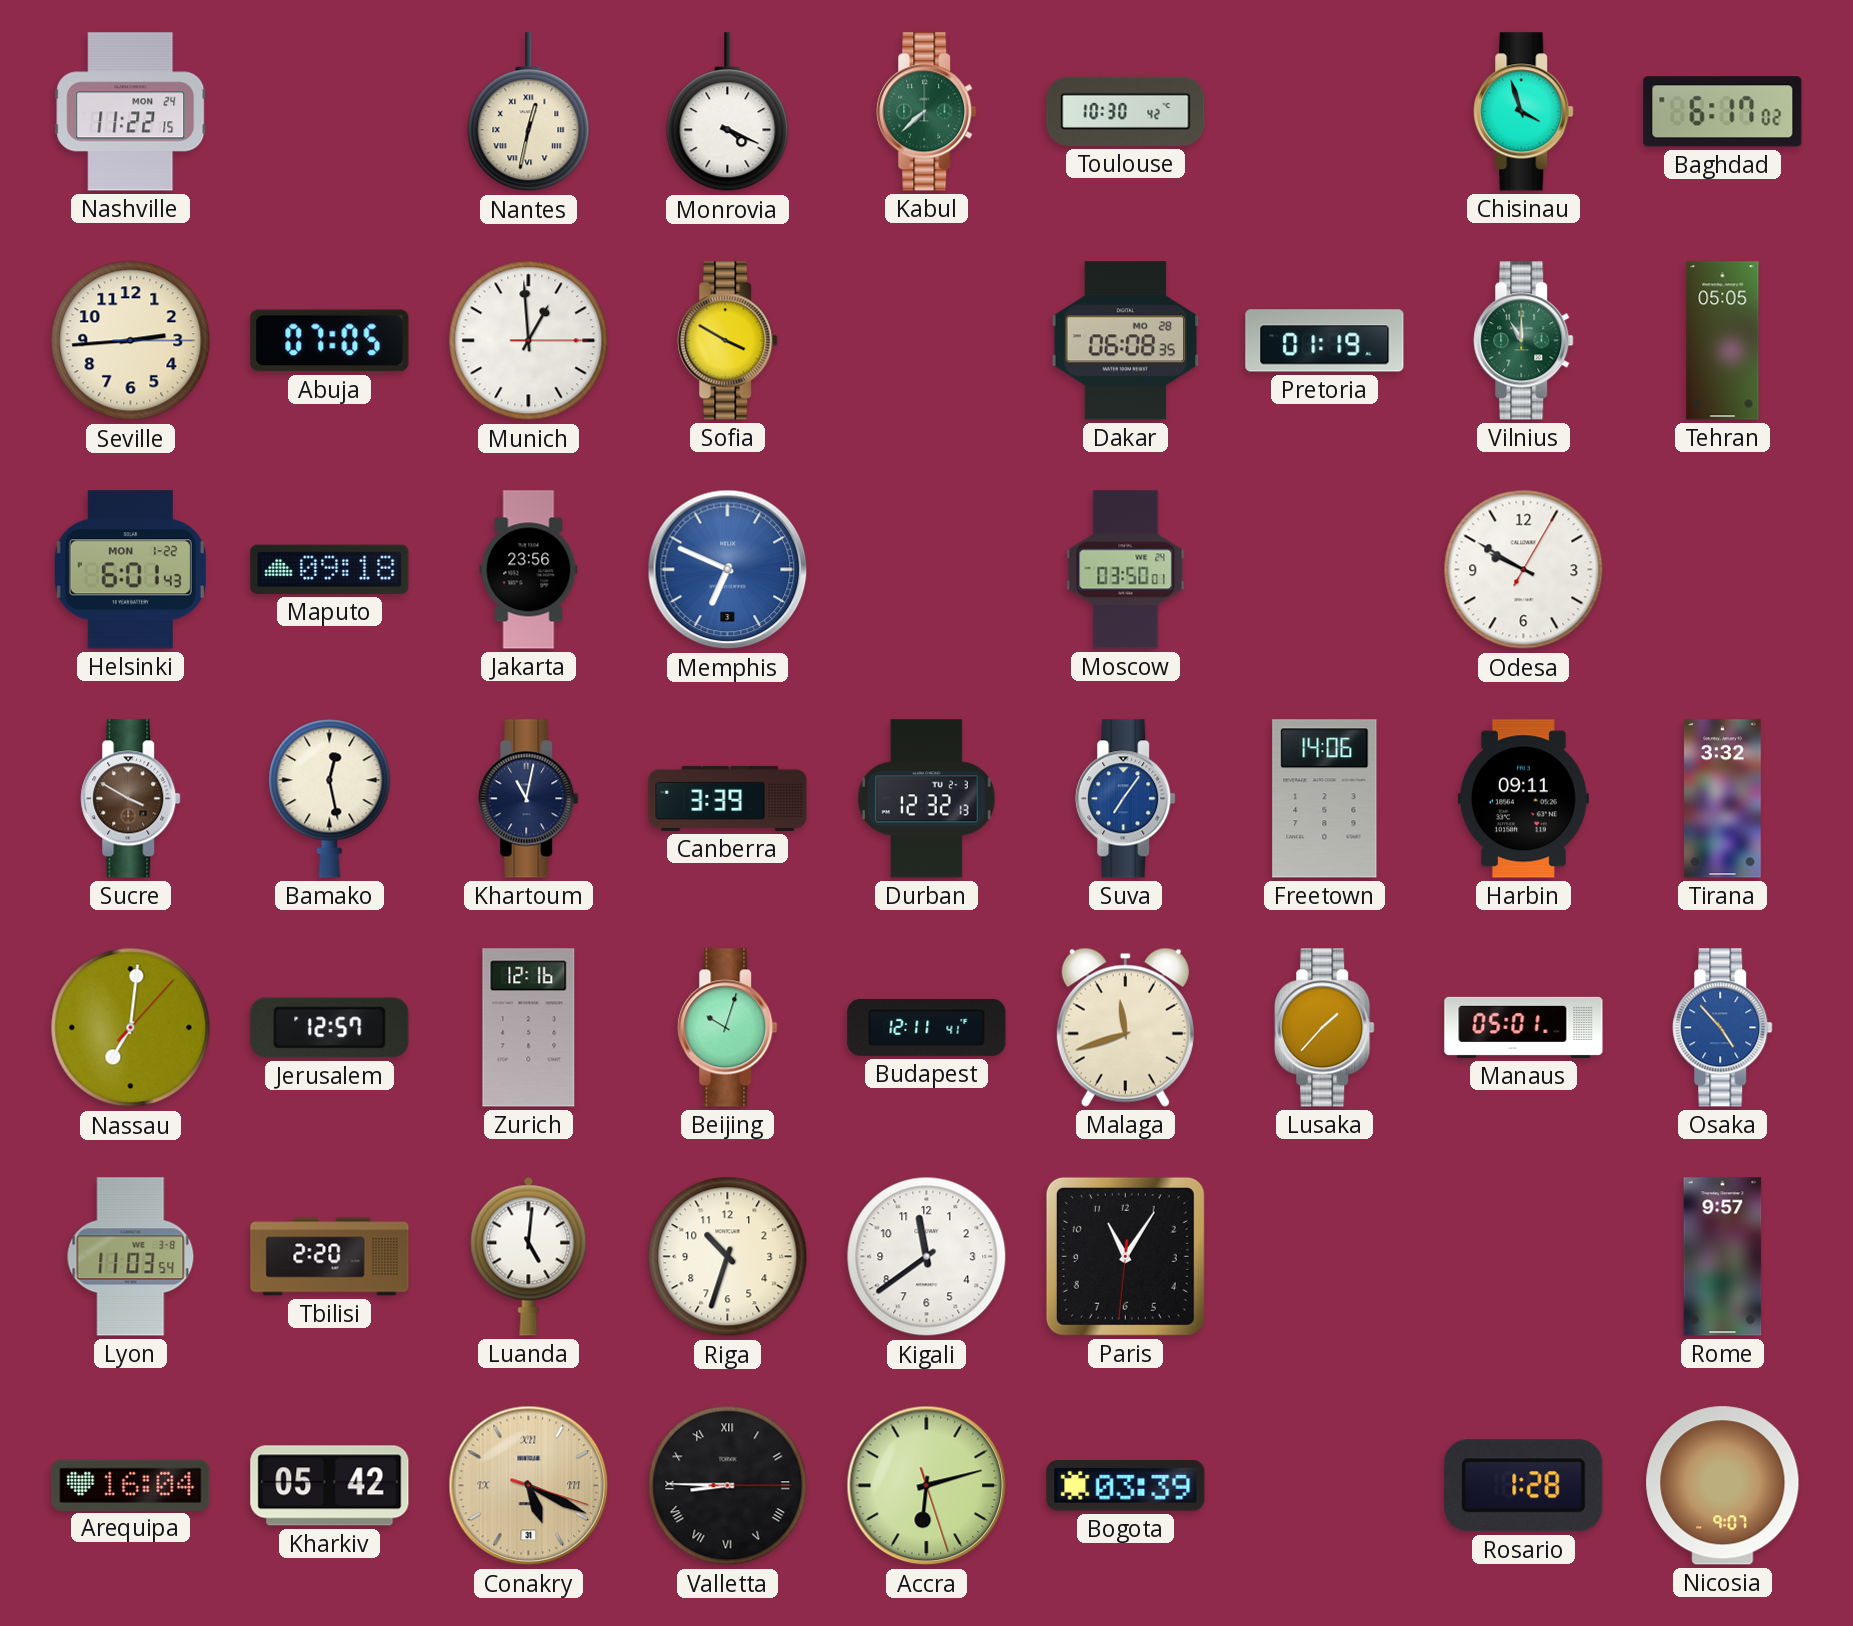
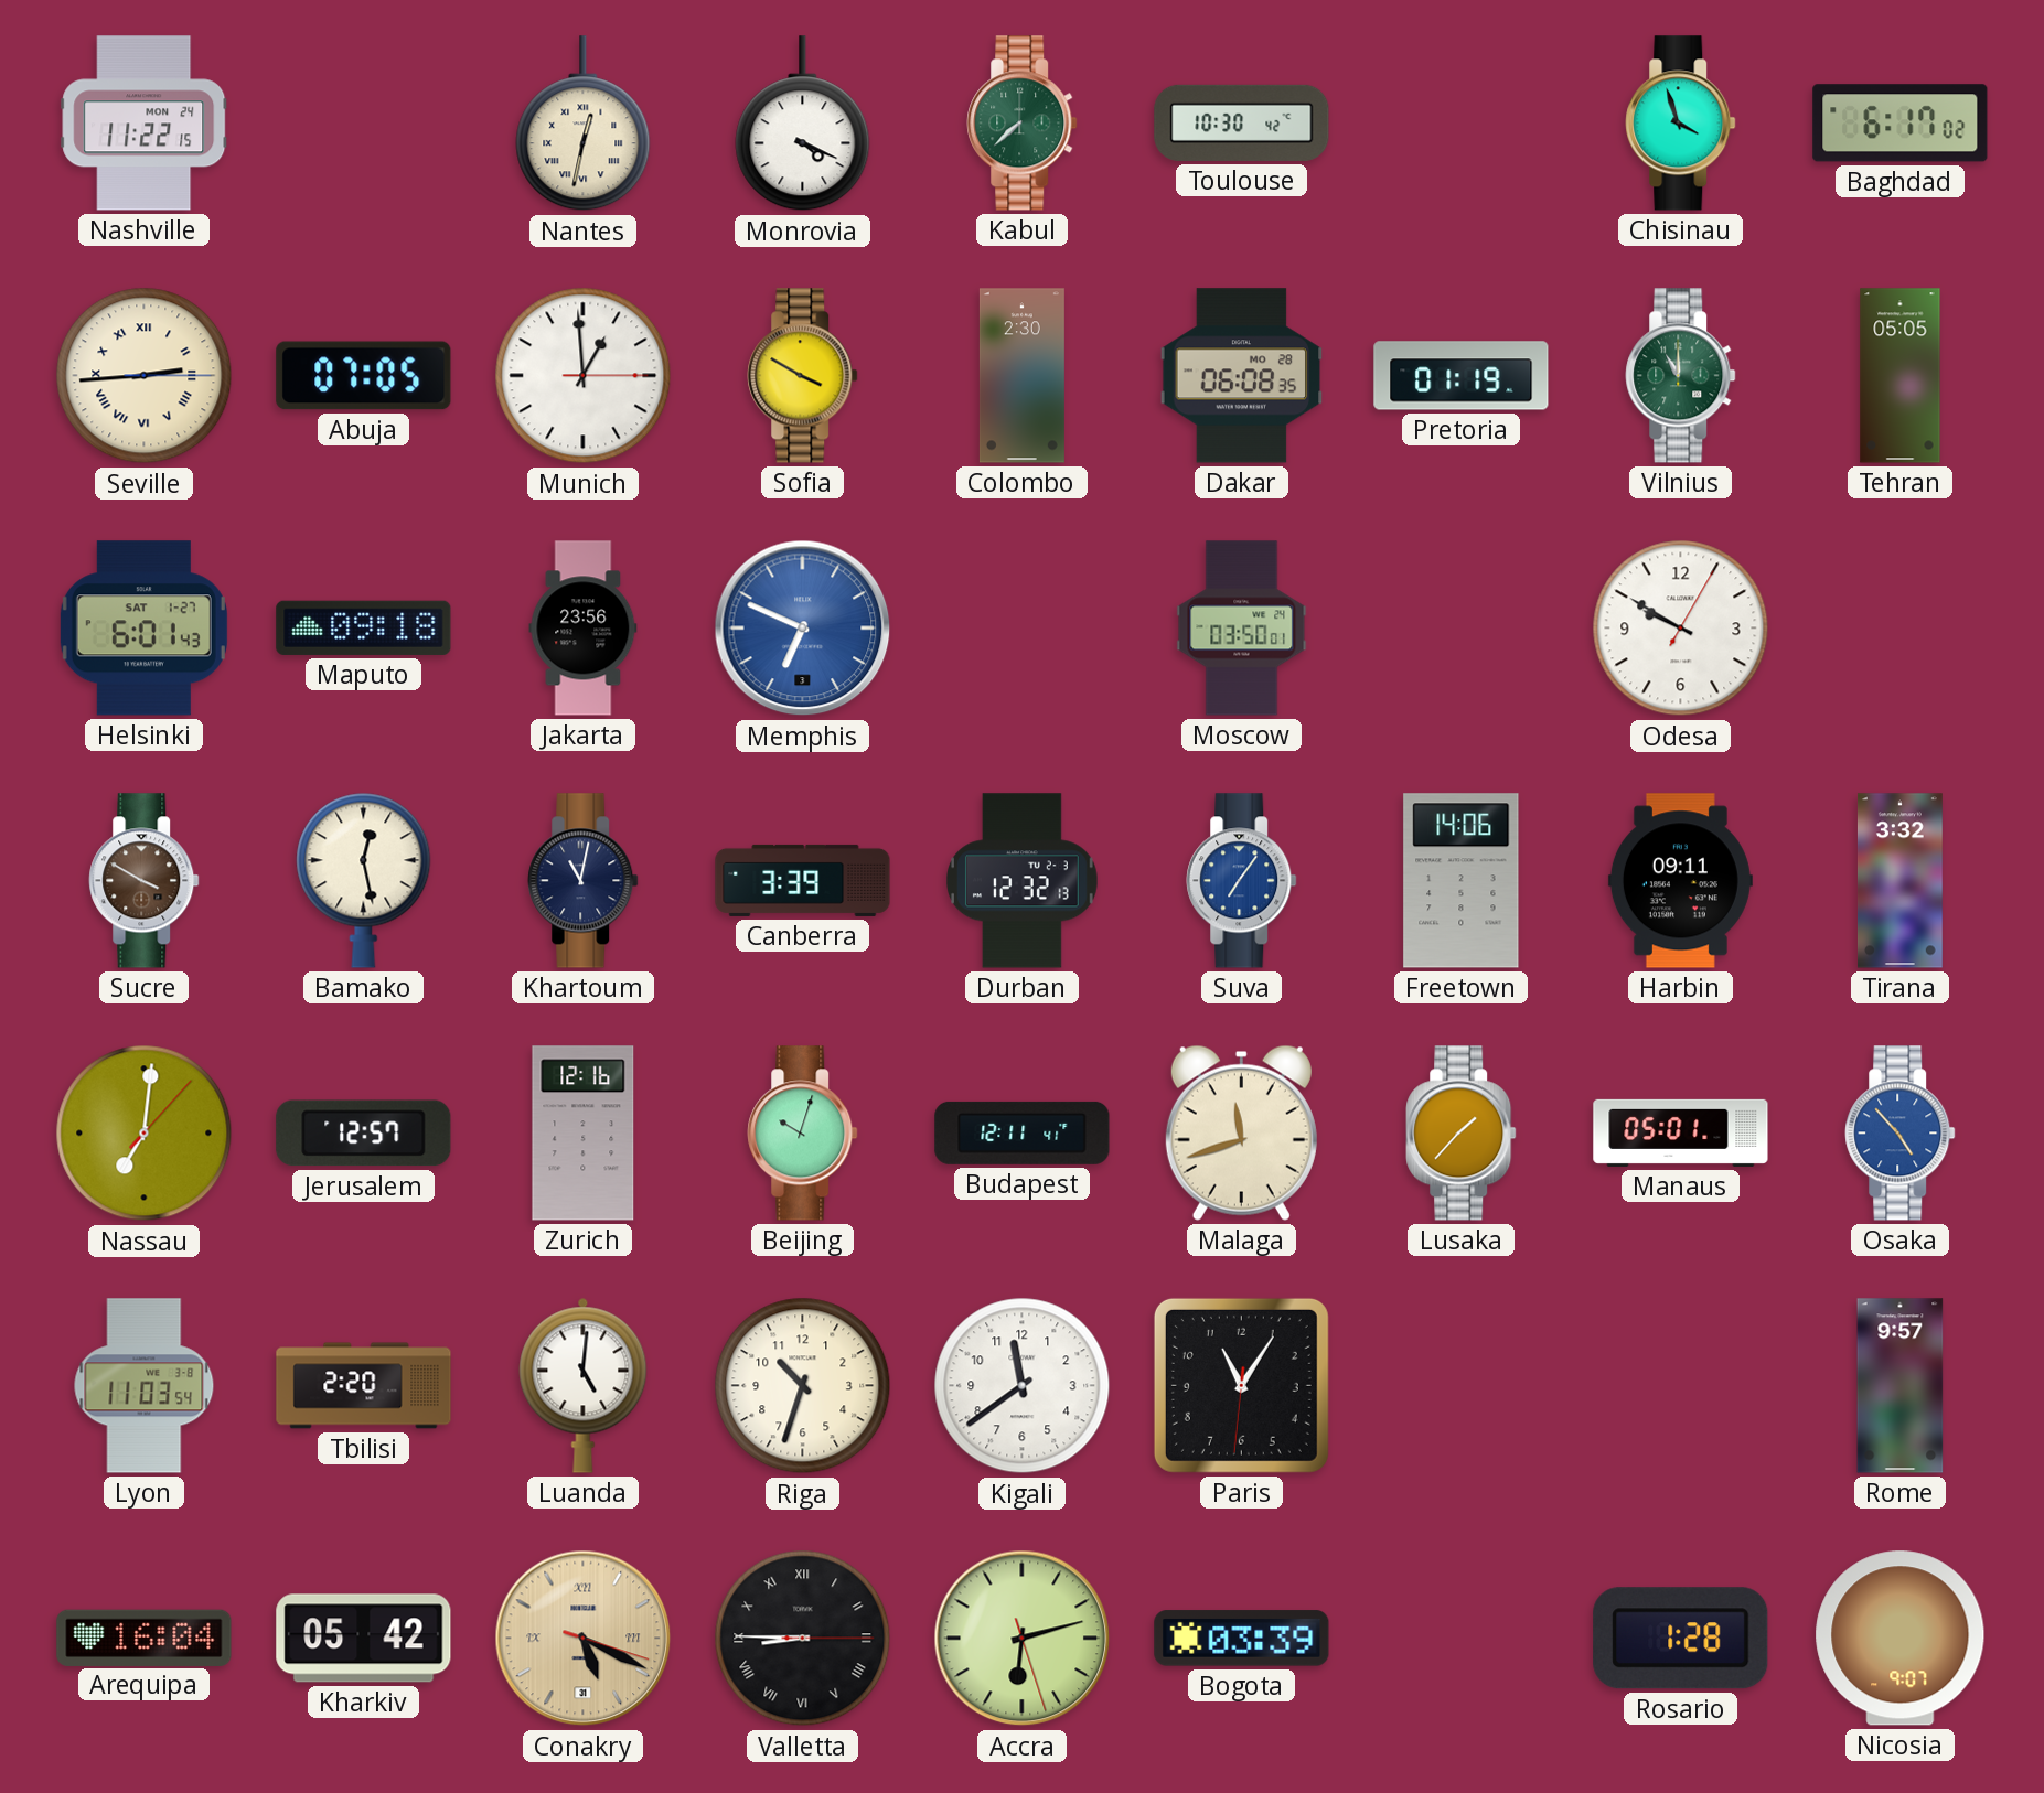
Seville numerals: Arabic -> Roman (145, 376)
Colombo: none -> 2:30 (1021, 376)
Helsinki date: MON 1-22 -> SAT 1-27 (143, 629)
